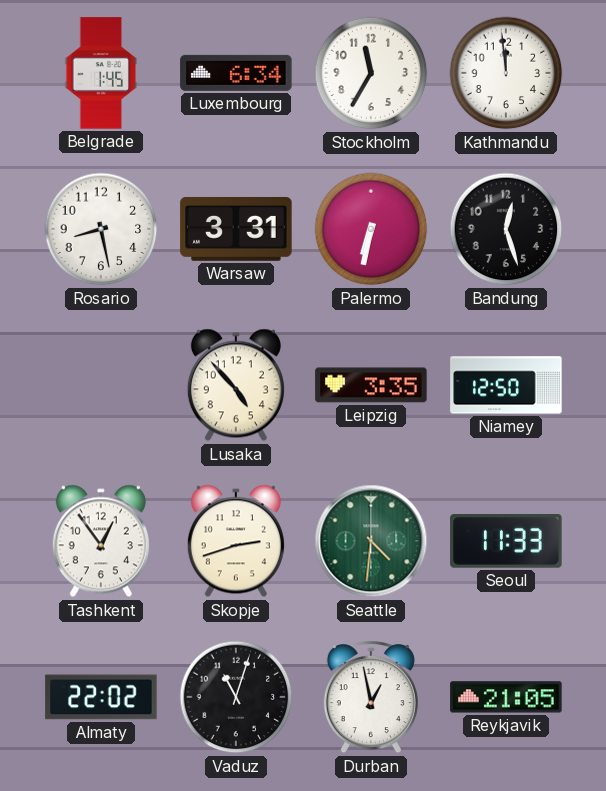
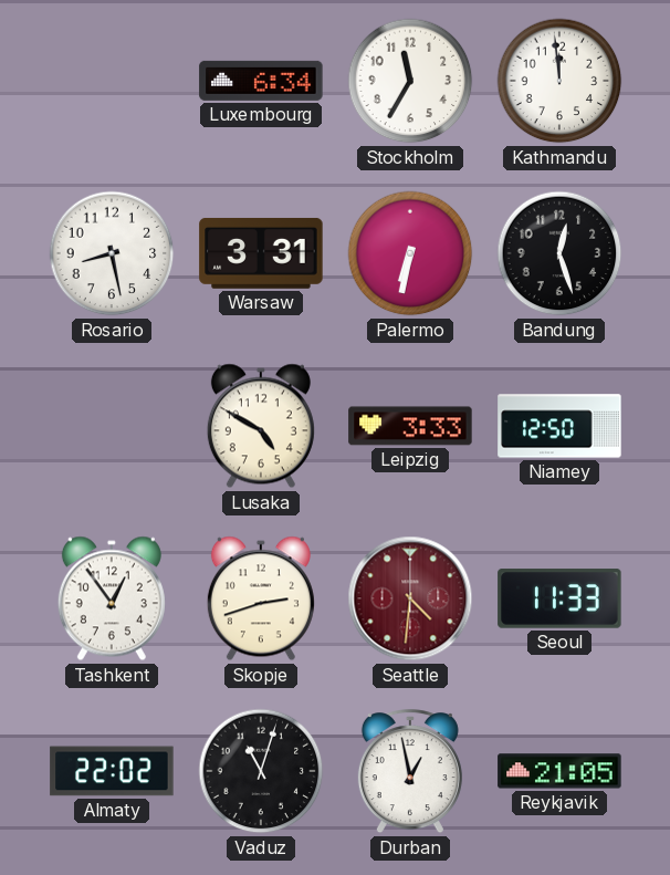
Belgrade: 1:45 -> none (101, 73)
Lusaka: 4:53 -> 4:50 (261, 426)
Leipzig: 3:35 -> 3:33 (410, 426)
Seattle dial: green -> burgundy (410, 598)
